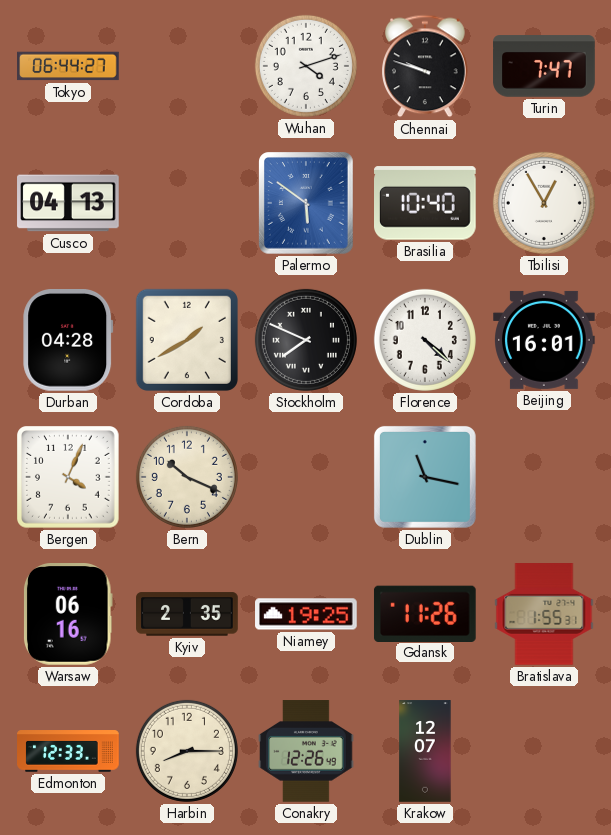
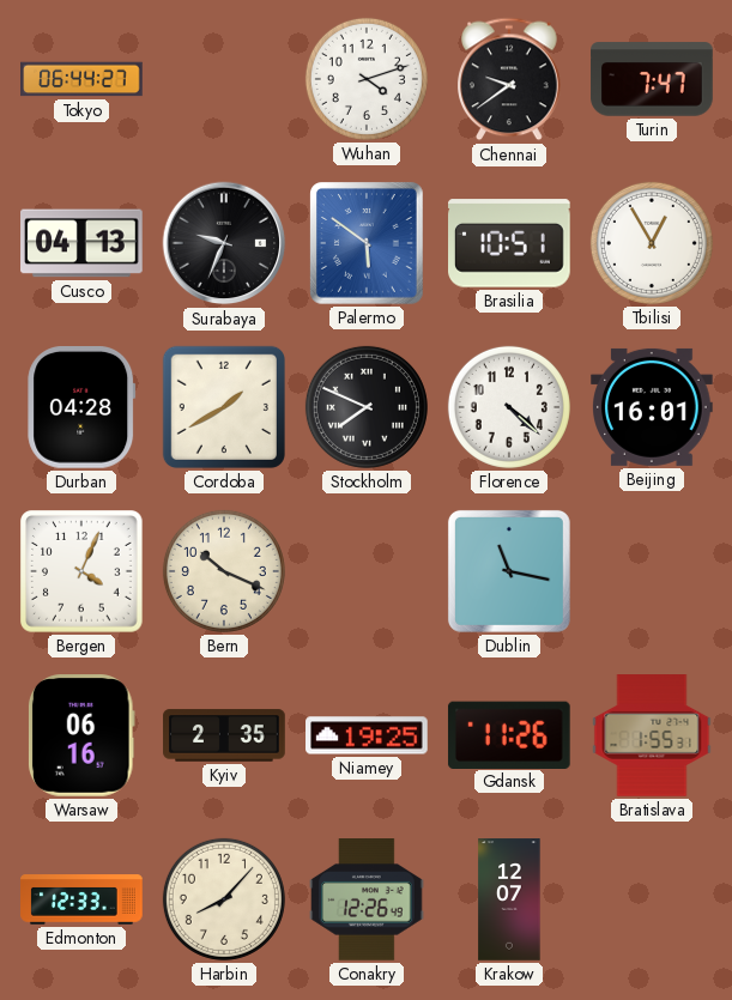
Chennai: 9:48 -> 9:39 (509, 79)
Surabaya: none -> 9:34 (224, 243)
Brasilia: 10:40 -> 10:51 (510, 243)
Harbin: 8:15 -> 8:07 (224, 899)
